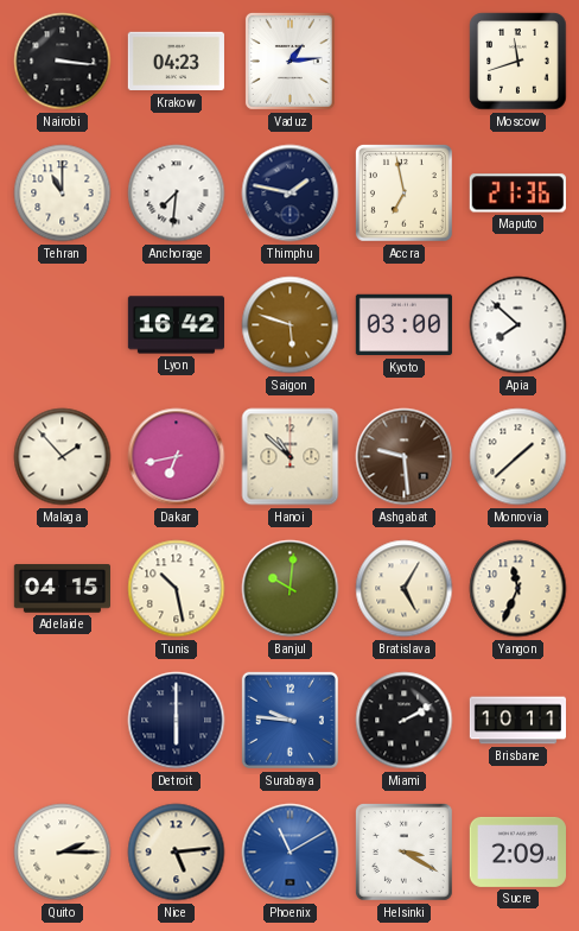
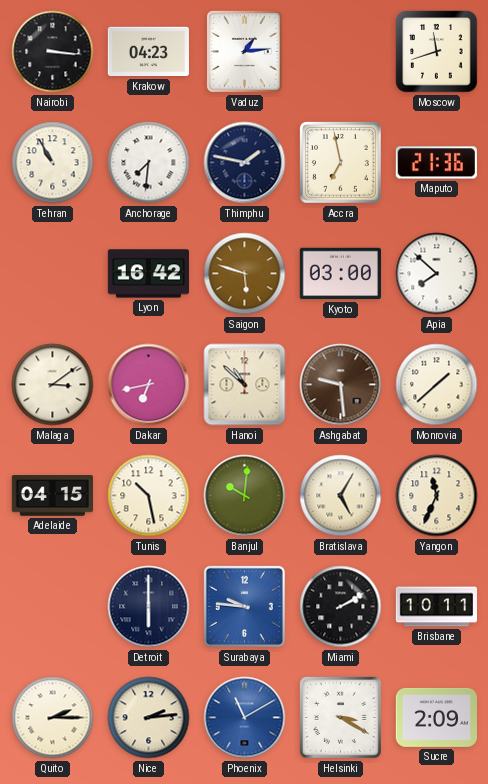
Tehran: 11:00 -> 10:55 (53, 163)
Malaga: 1:53 -> 3:09 (53, 385)
Nice: 5:14 -> 2:14 (149, 718)
